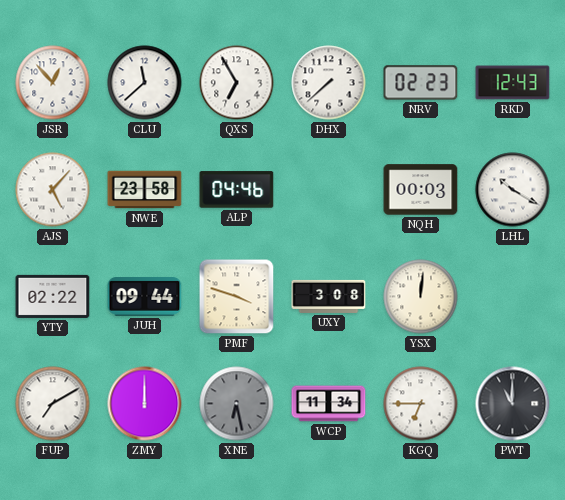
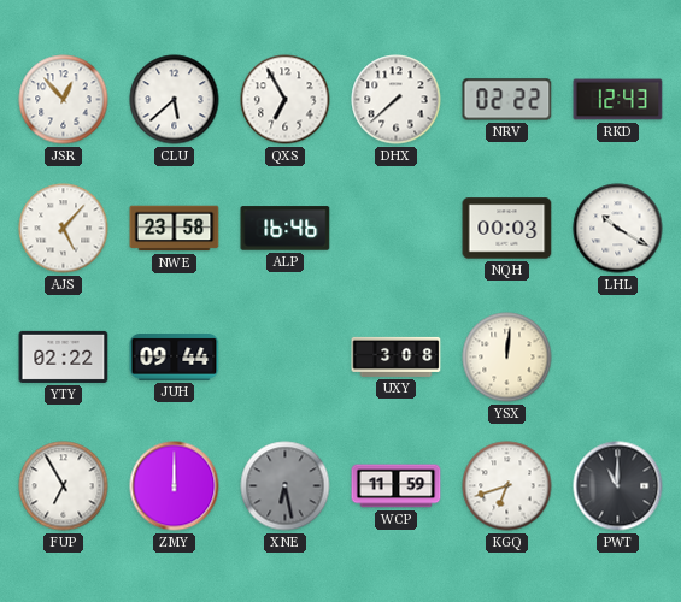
CLU: 11:38 -> 5:38 (175, 100)
NRV: 02:23 -> 02:22 (507, 100)
ALP: 04:46 -> 16:46 (286, 229)
PMF: 3:48 -> none (237, 297)
FUP: 7:10 -> 6:55 (64, 486)
WCP: 11:34 -> 11:59 (397, 486)
KGQ: 6:45 -> 6:42 (507, 486)
